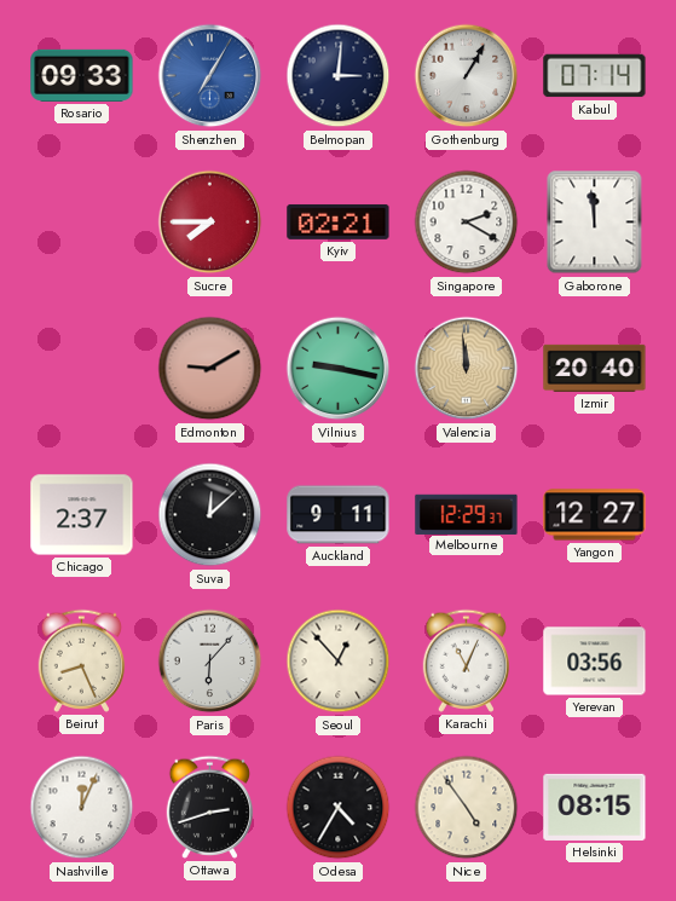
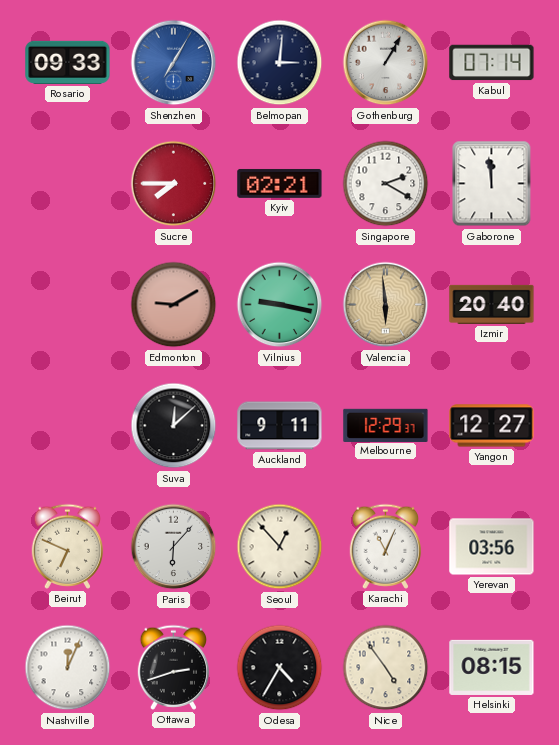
Valencia: 11:59 -> 5:59 (386, 305)
Chicago: 2:37 -> none (82, 515)
Beirut: 8:26 -> 6:49 (68, 546)
